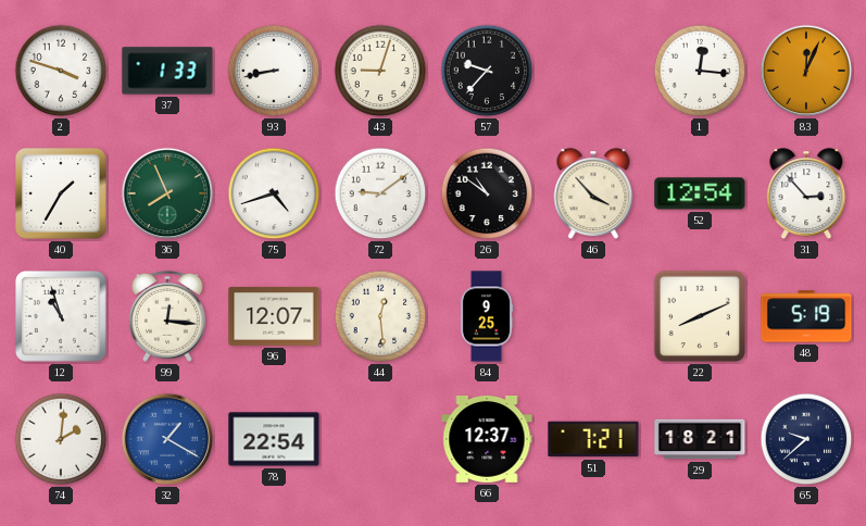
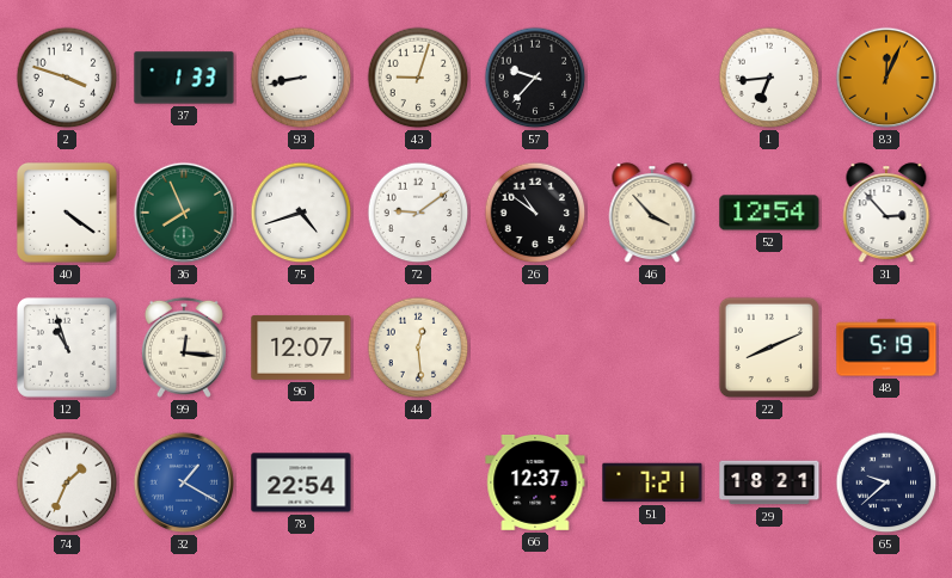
1: 12:16 -> 6:44 (769, 78)
40: 1:35 -> 4:21 (67, 213)
84: 9:25 -> none (487, 316)
74: 2:01 -> 1:34 (67, 482)
